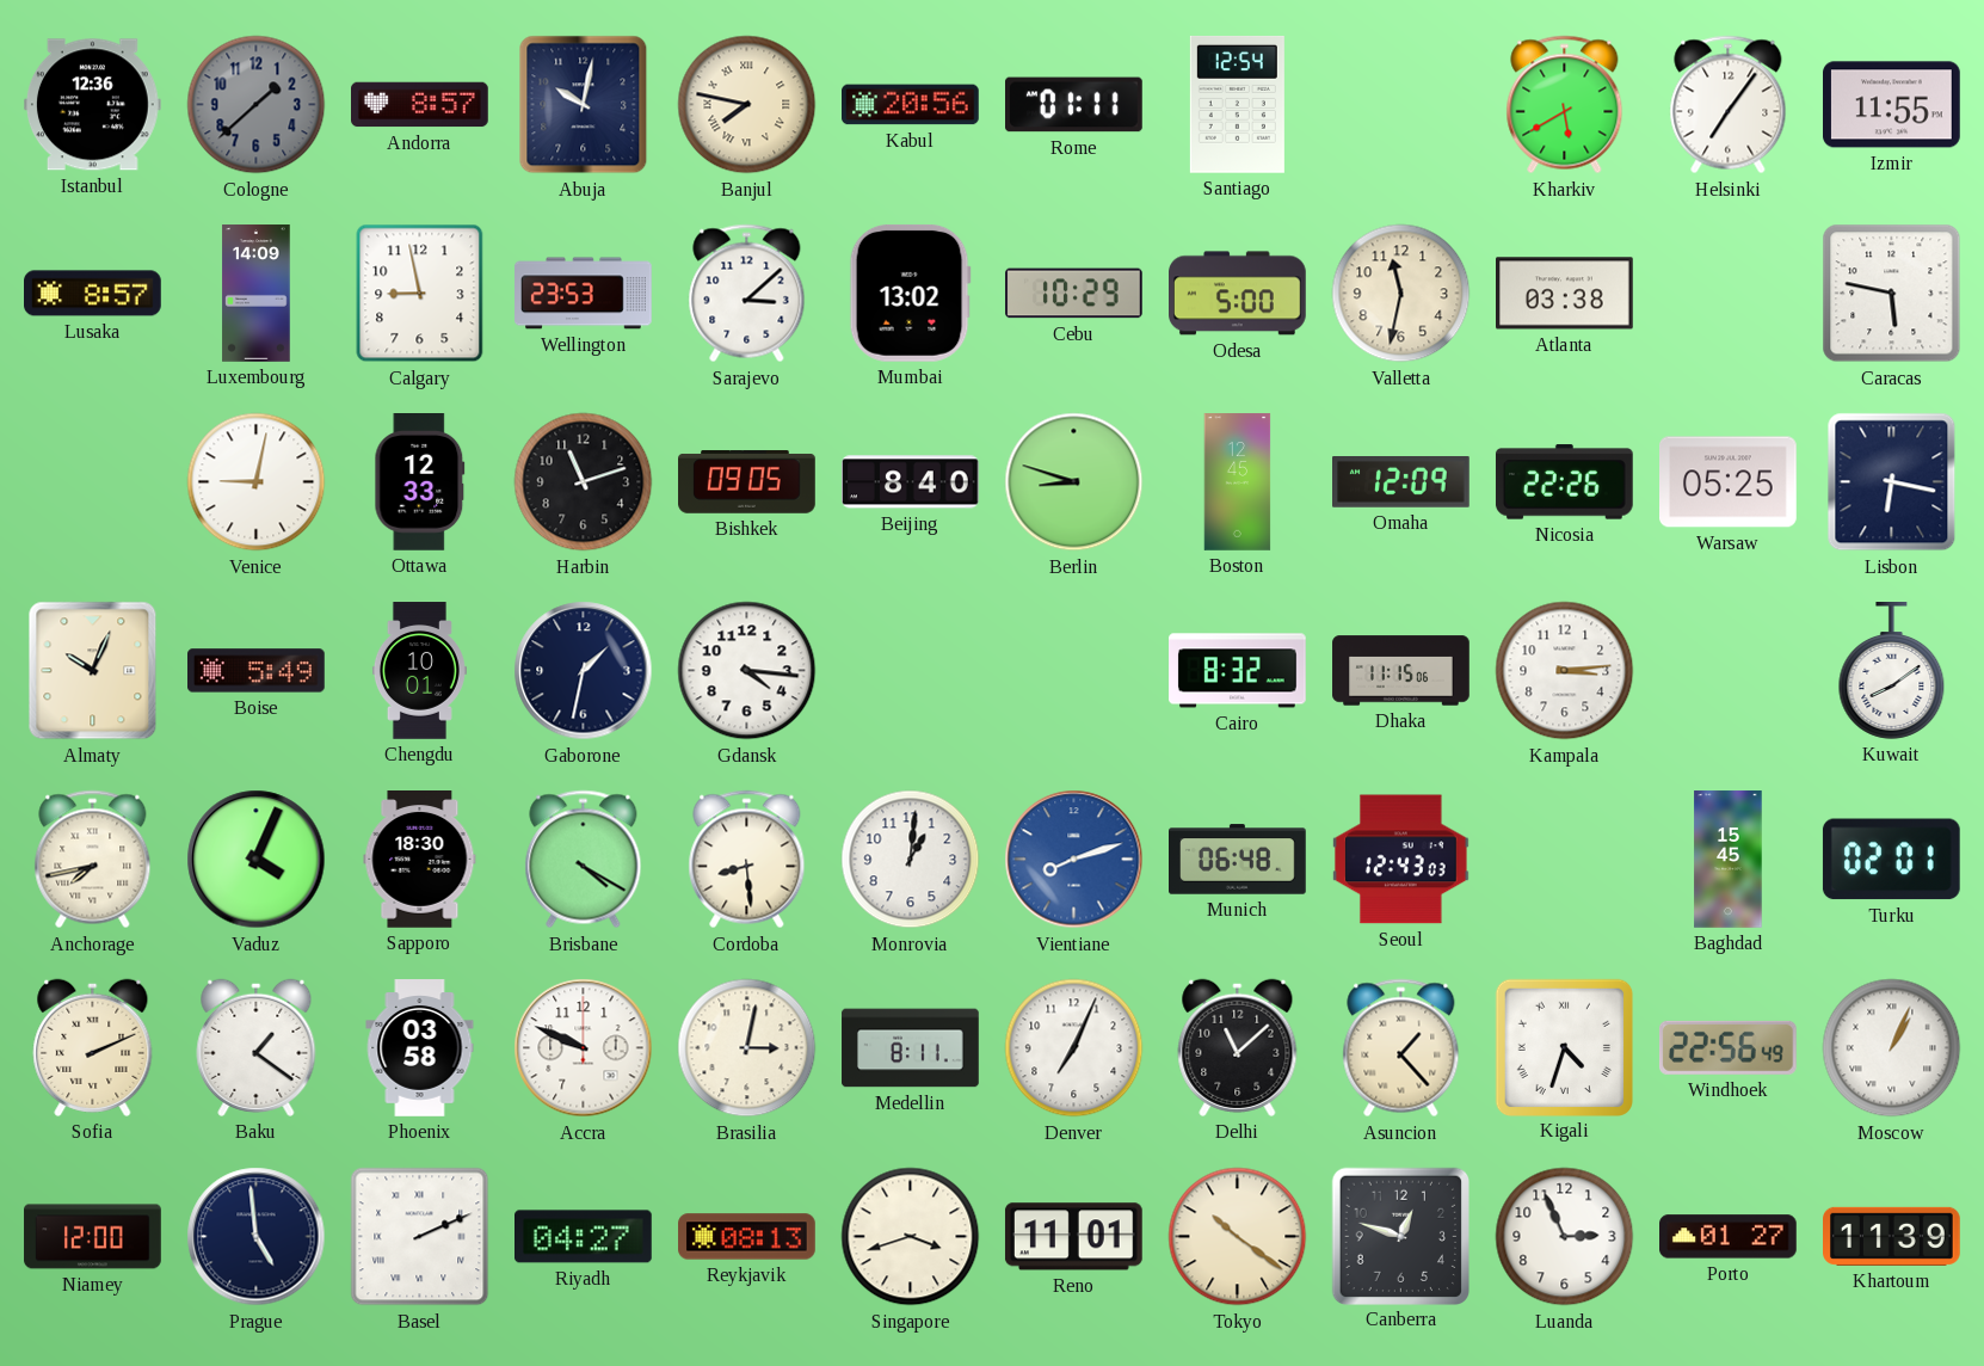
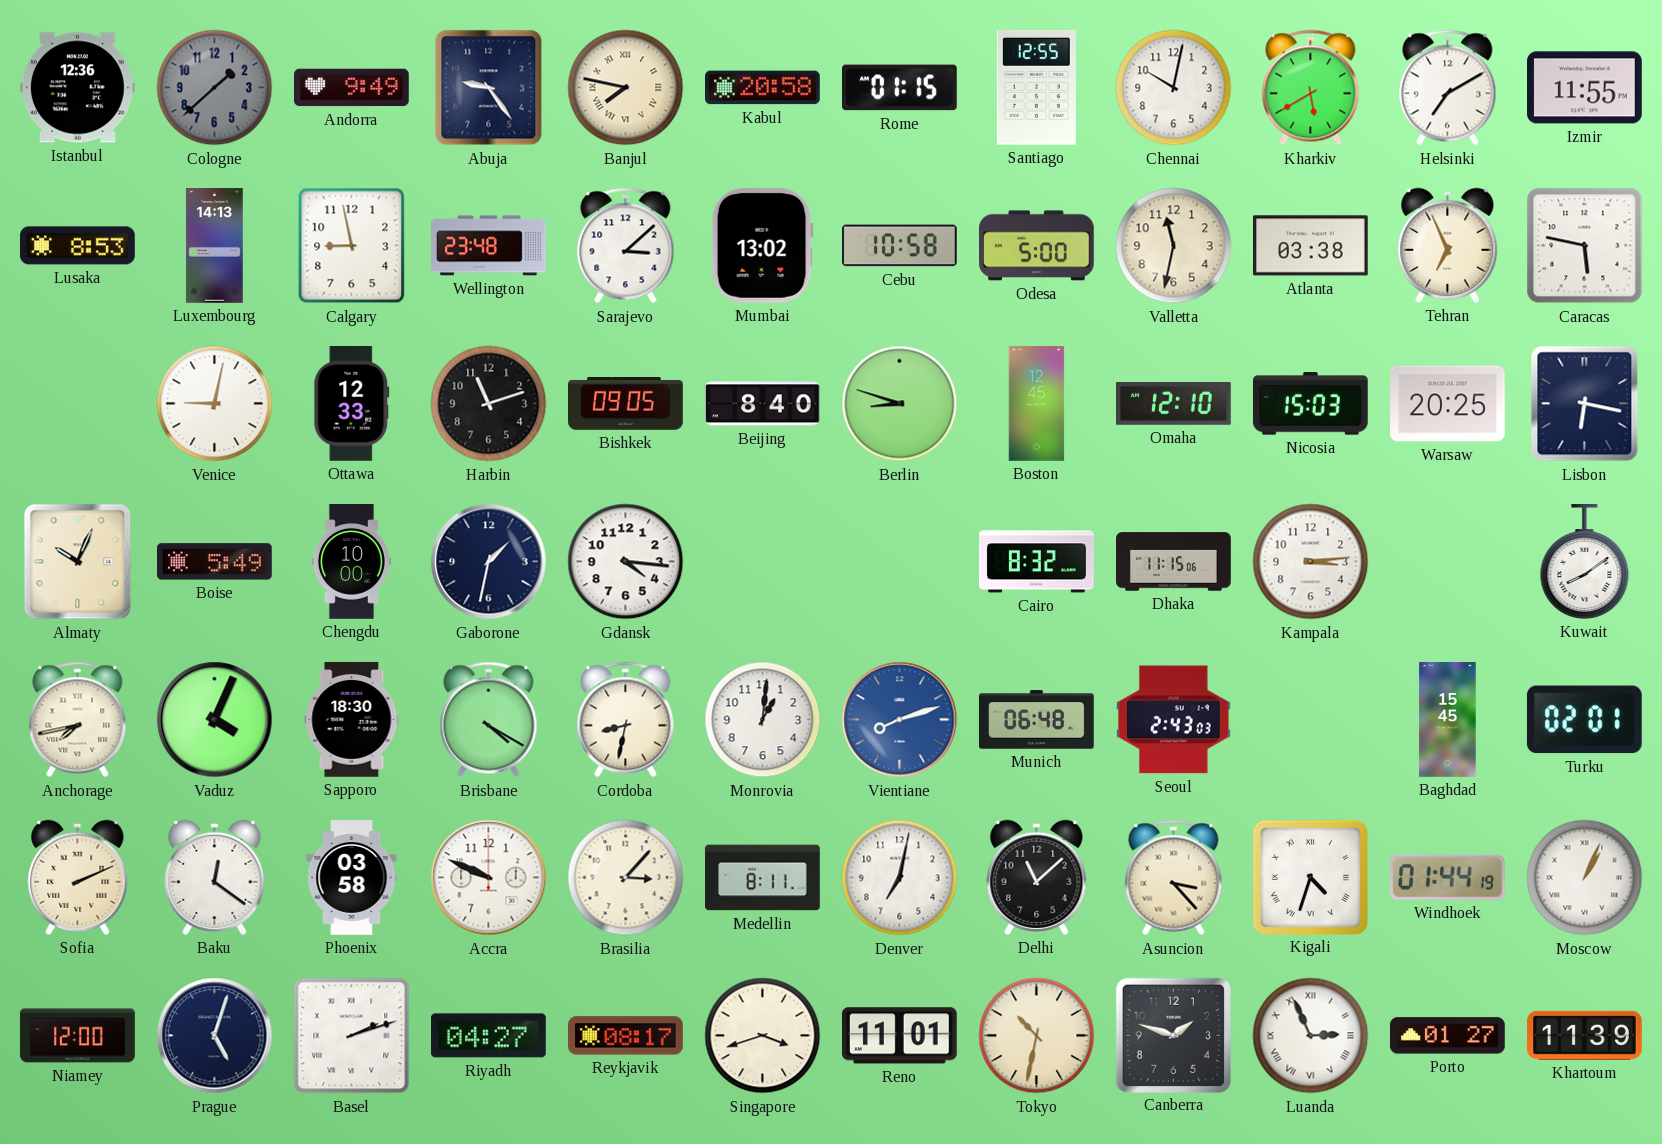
Andorra: 8:57 -> 9:49 (352, 88)
Abuja: 10:02 -> 9:24 (489, 88)
Kabul: 20:56 -> 20:58 (763, 88)
Rome: 01:11 -> 01:15 (900, 88)
Santiago: 12:54 -> 12:55 (1036, 88)
Chennai: none -> 10:02 (1174, 88)
Helsinki: 7:06 -> 7:10 (1448, 88)
Lusaka: 8:57 -> 8:53 (78, 246)
Luxembourg: 14:09 -> 14:13 (215, 246)
Wellington: 23:53 -> 23:48 (489, 246)
Cebu: 10:29 -> 10:58 (900, 246)
Tehran: none -> 6:56 (1448, 245)
Omaha: 12:09 -> 12:10 (1174, 404)
Nicosia: 22:26 -> 15:03 (1310, 404)
Warsaw: 05:25 -> 20:25 (1448, 404)
Chengdu: 10:01 -> 10:00 (351, 562)
Cordoba: 8:29 -> 8:32 (626, 720)
Seoul: 12:43 -> 2:43 (1173, 720)
Baku: 1:21 -> 12:21 (215, 877)
Brasilia: 3:02 -> 3:07 (626, 878)
Denver: 7:04 -> 7:02 (900, 878)
Asuncion: 1:23 -> 3:23 (1174, 878)
Windhoek: 22:56 -> 01:44 (1447, 877)
Prague: 4:59 -> 5:03 (215, 1036)
Basel: 2:11 -> 2:12 (352, 1036)
Reykjavik: 08:13 -> 08:17 (626, 1036)
Tokyo: 10:21 -> 10:32 (1037, 1036)
Canberra: 12:48 -> 1:48 (1173, 1035)
Luanda numerals: Arabic -> Roman (1311, 1036)
